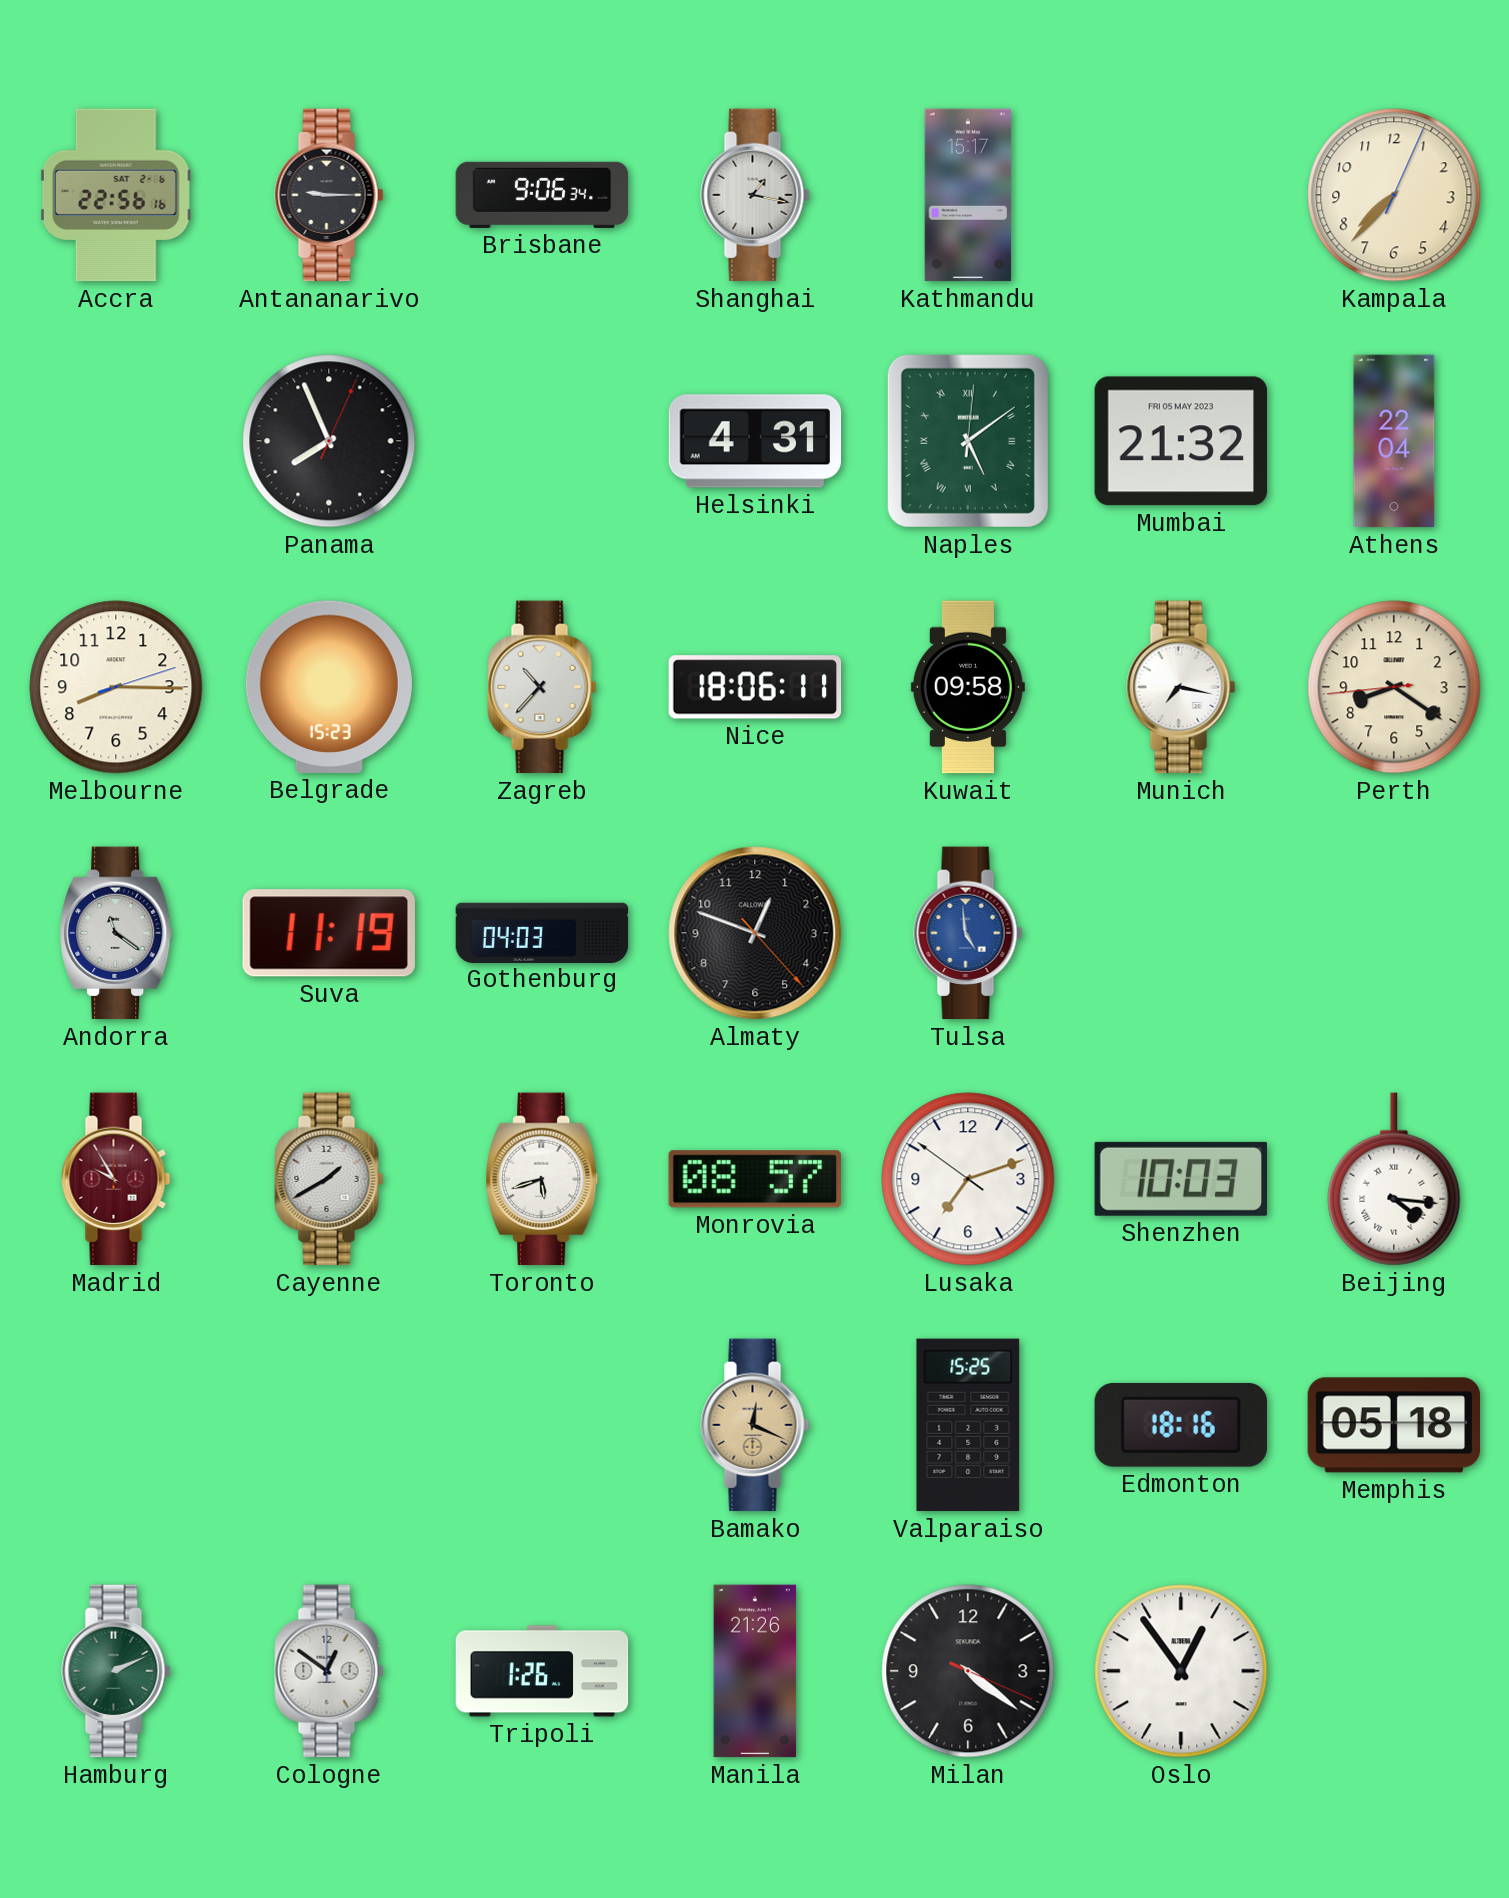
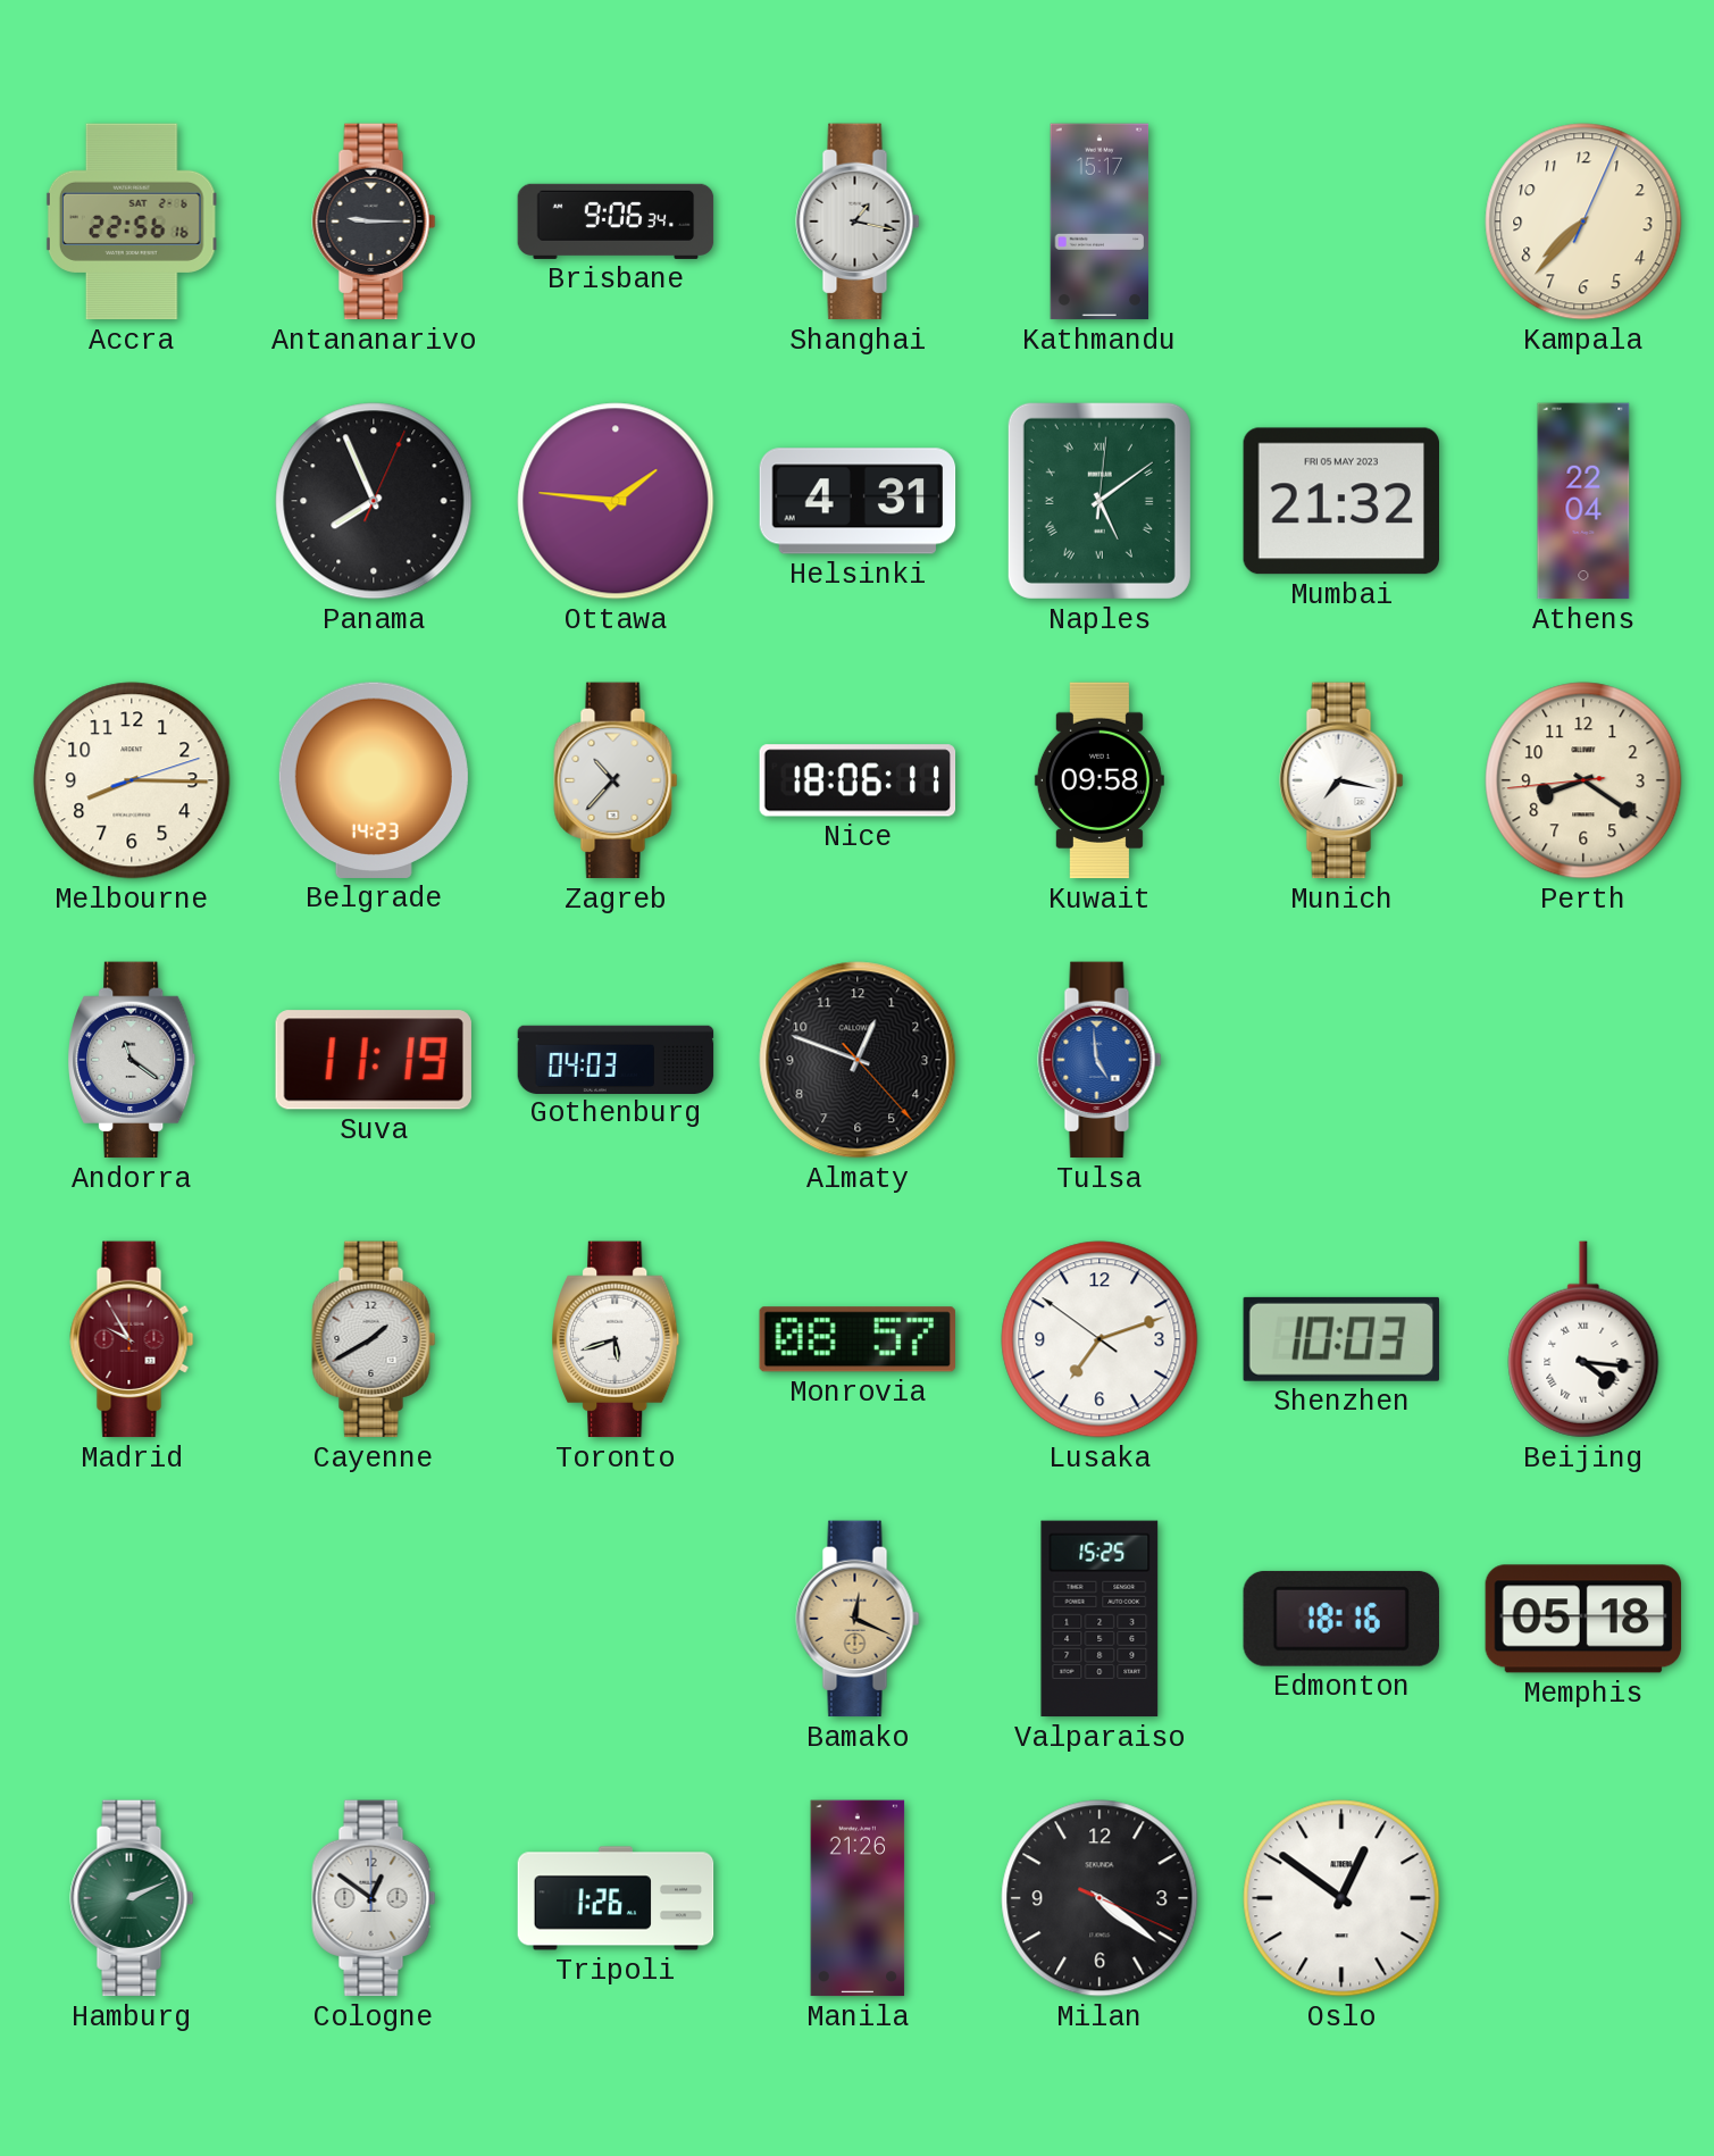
Ottawa: none -> 1:46 (616, 501)
Belgrade: 15:23 -> 14:23 (374, 780)
Oslo: 12:54 -> 12:51 (1341, 1898)
